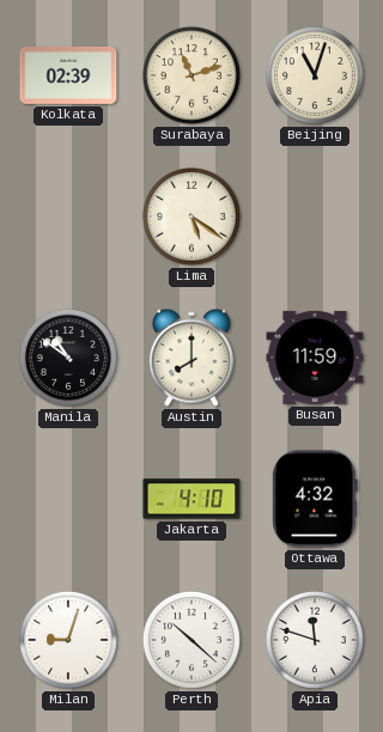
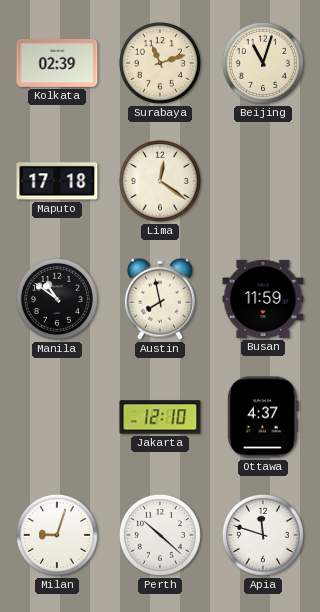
Maputo: none -> 17:18 (57, 181)
Lima: 5:21 -> 12:21 (160, 181)
Austin: 8:00 -> 7:58 (160, 299)
Jakarta: 4:10 -> 12:10 (160, 417)
Ottawa: 4:32 -> 4:37 (264, 417)
